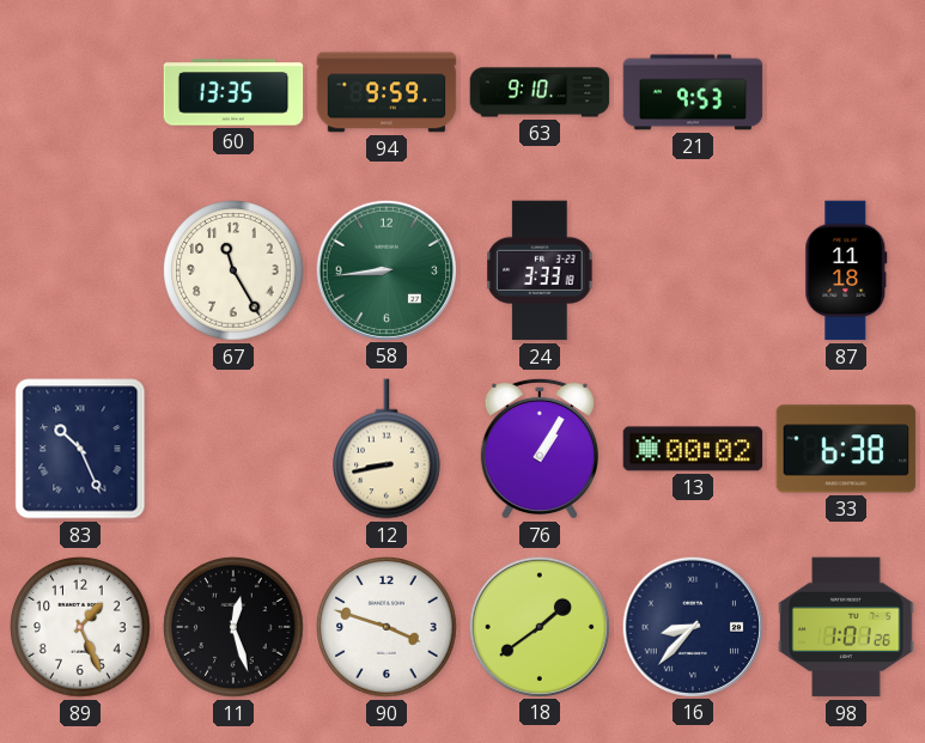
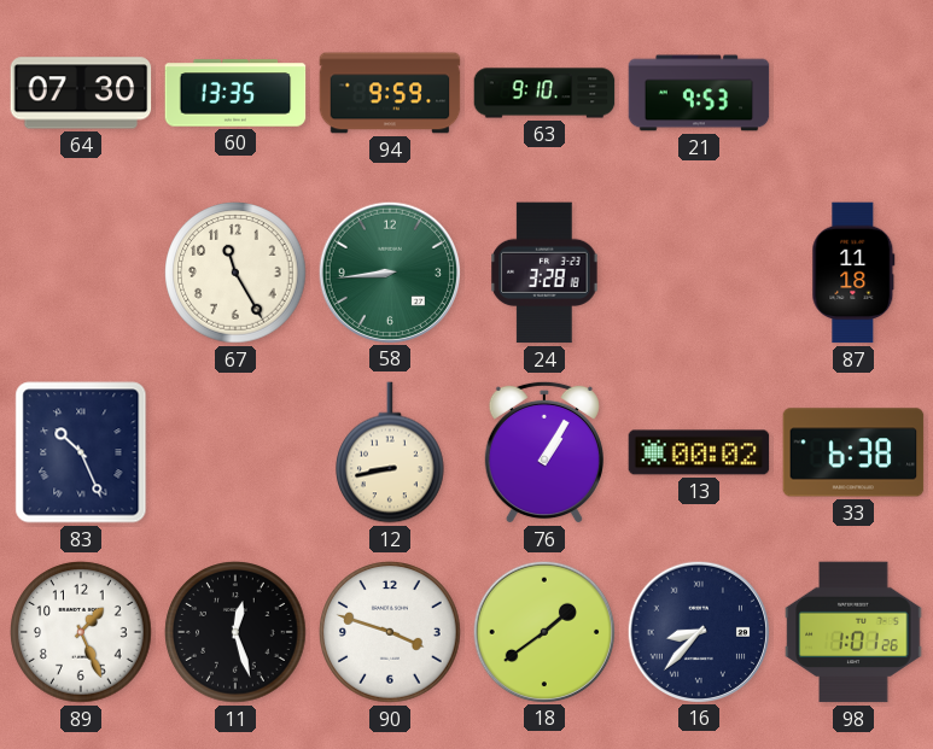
64: none -> 07:30 (81, 93)
24: 3:33 -> 3:28 (544, 273)
